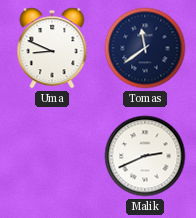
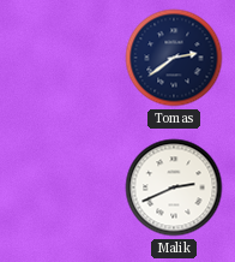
Uma: 8:49 -> none (52, 48)
Tomas: 11:39 -> 2:39 (174, 58)
